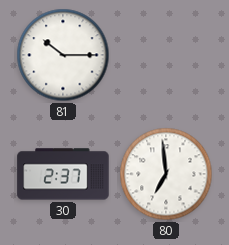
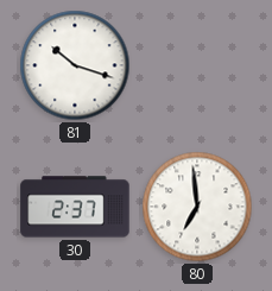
81: 10:15 -> 10:18 (75, 65)
